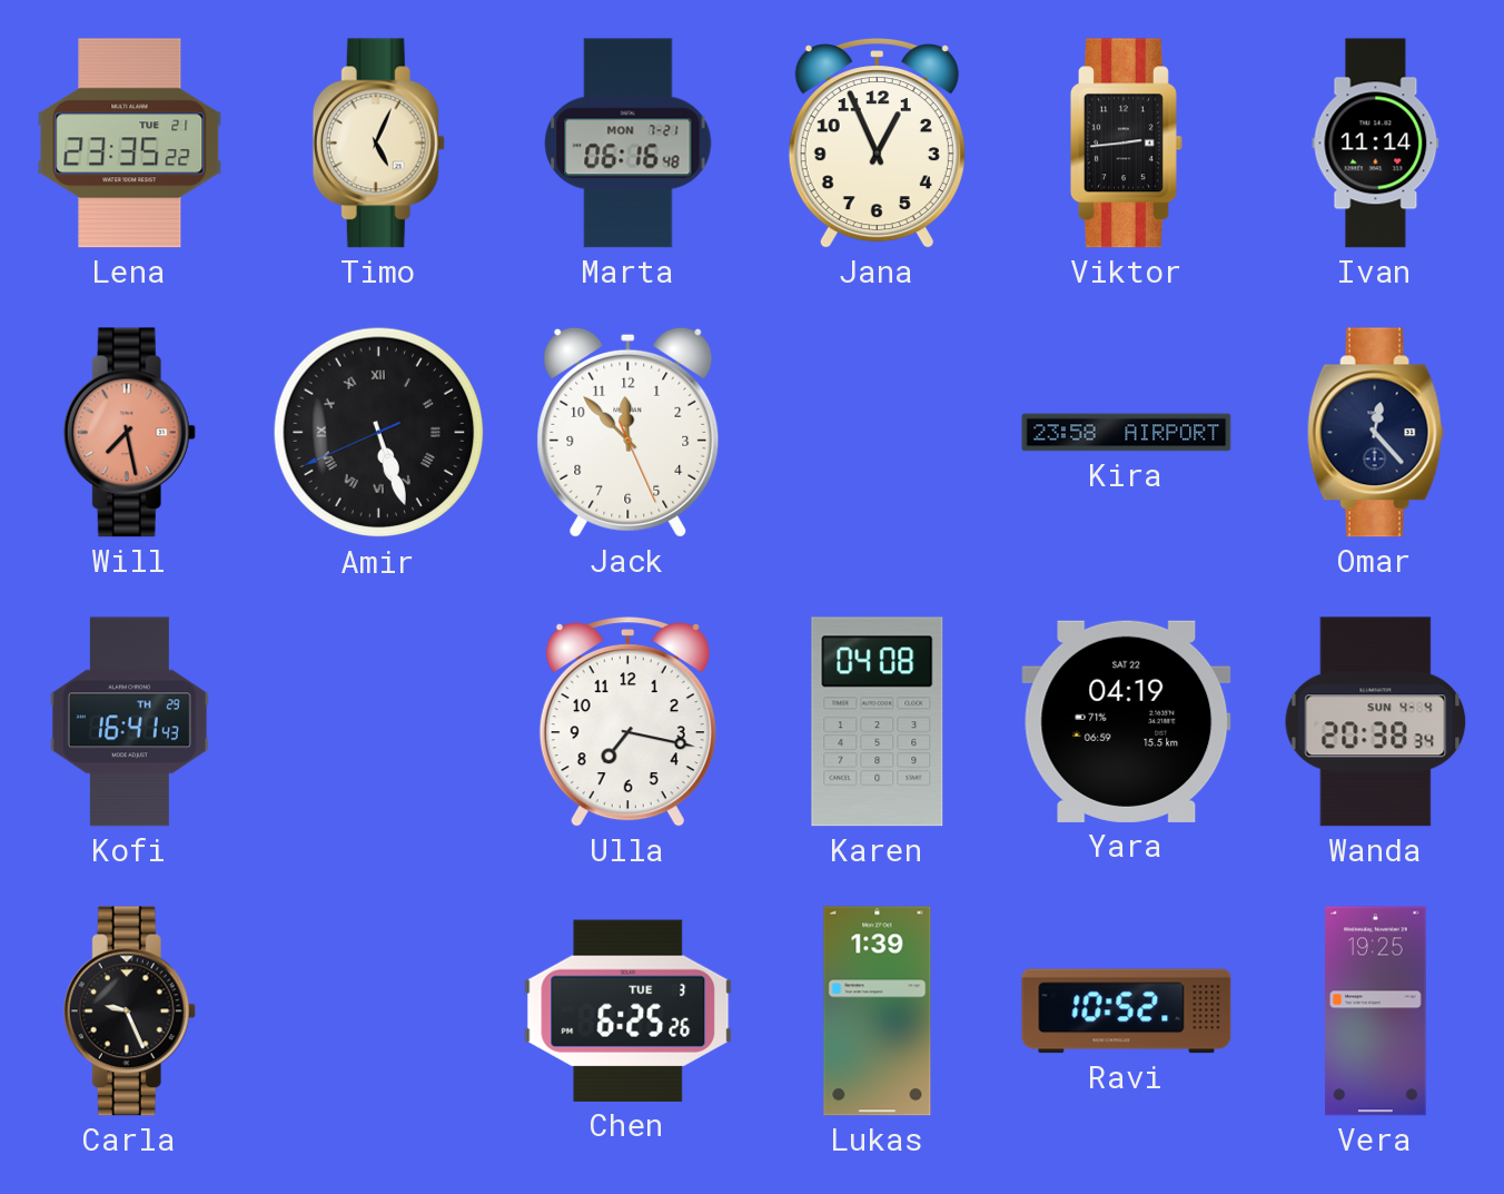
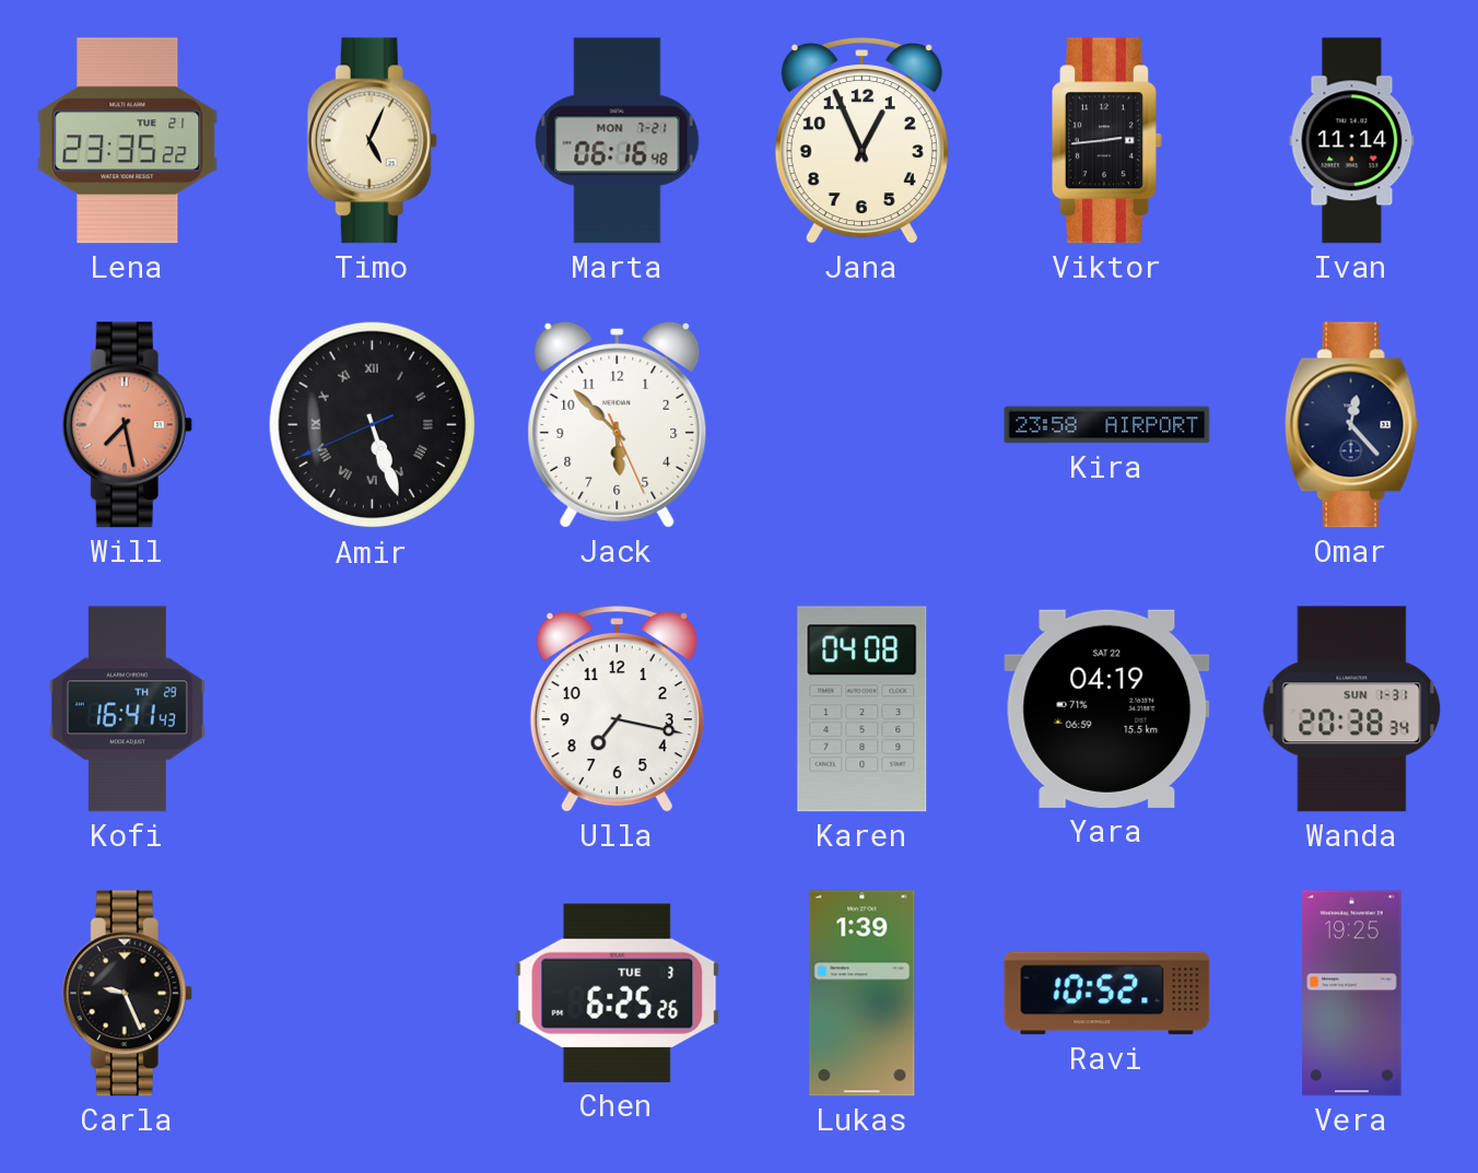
Jack: 11:52 -> 5:52 (618, 424)
Wanda date: SUN 4-4 -> SUN 1-31 (1352, 709)
